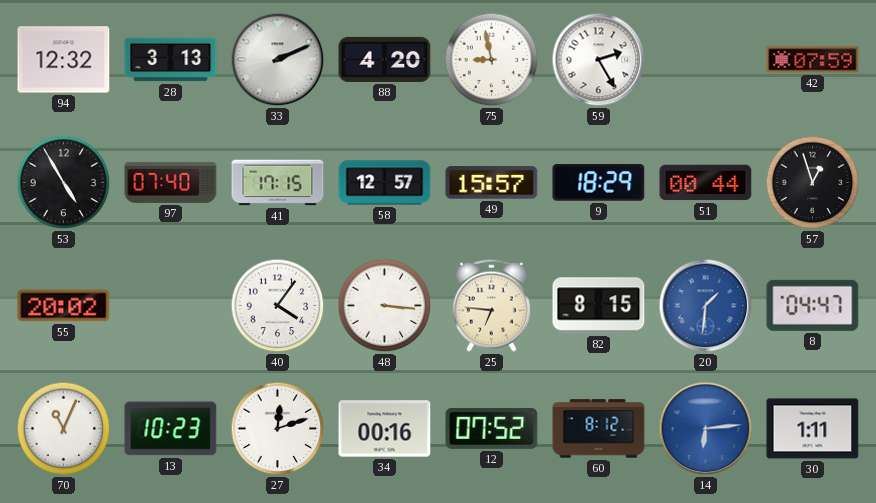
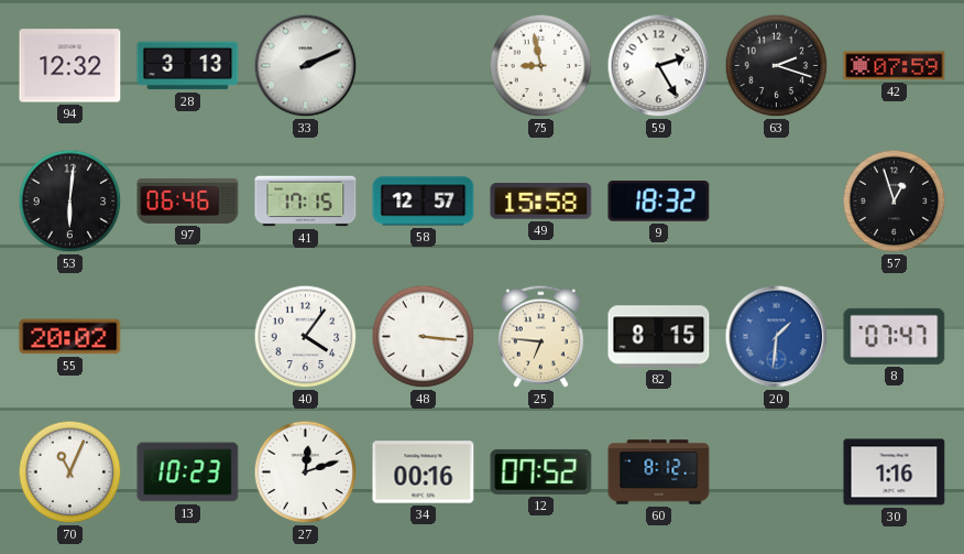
88: 4:20 -> none (385, 59)
63: none -> 2:18 (777, 66)
53: 4:55 -> 6:01 (70, 202)
97: 07:40 -> 06:46 (188, 200)
49: 15:57 -> 15:58 (541, 202)
9: 18:29 -> 18:32 (659, 202)
51: 00:44 -> none (706, 183)
8: 04:47 -> 07:47 (895, 336)
14: 6:14 -> none (706, 429)
30: 1:11 -> 1:16 (895, 472)
